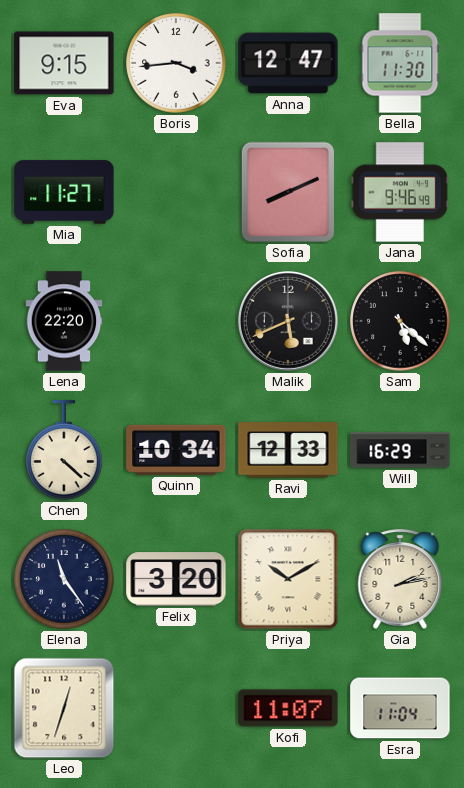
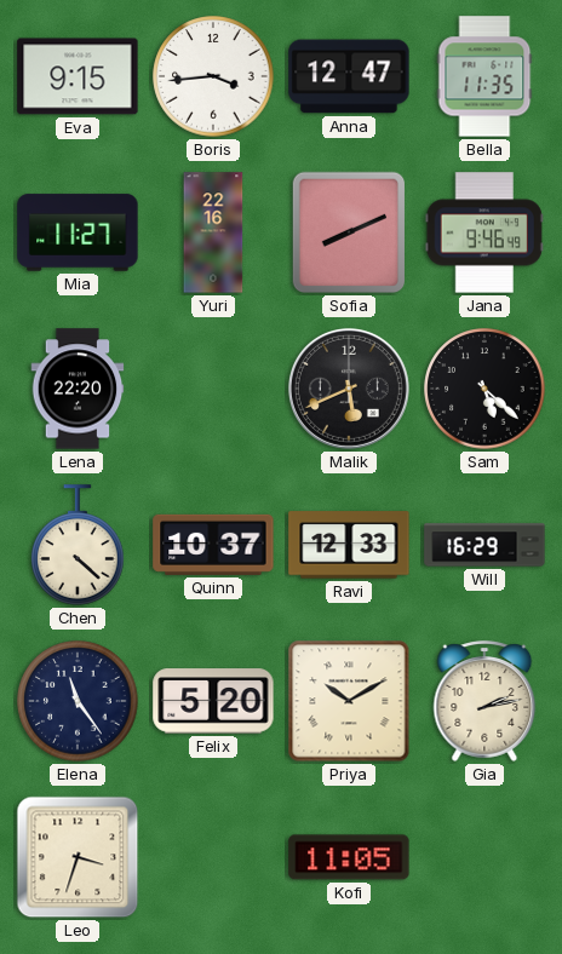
Bella: 11:30 -> 11:35 (484, 76)
Yuri: none -> 22:16 (213, 232)
Quinn: 10:34 -> 10:37 (213, 545)
Felix: 3:20 -> 5:20 (213, 701)
Leo: 12:33 -> 3:33 (78, 857)
Kofi: 11:07 -> 11:05 (349, 857)
Esra: 11:04 -> none (400, 708)
